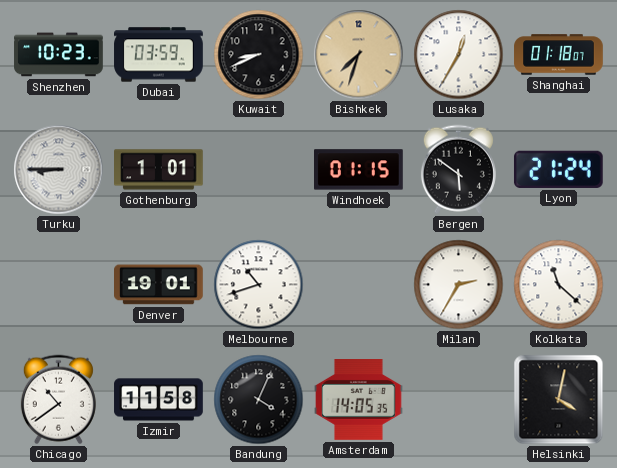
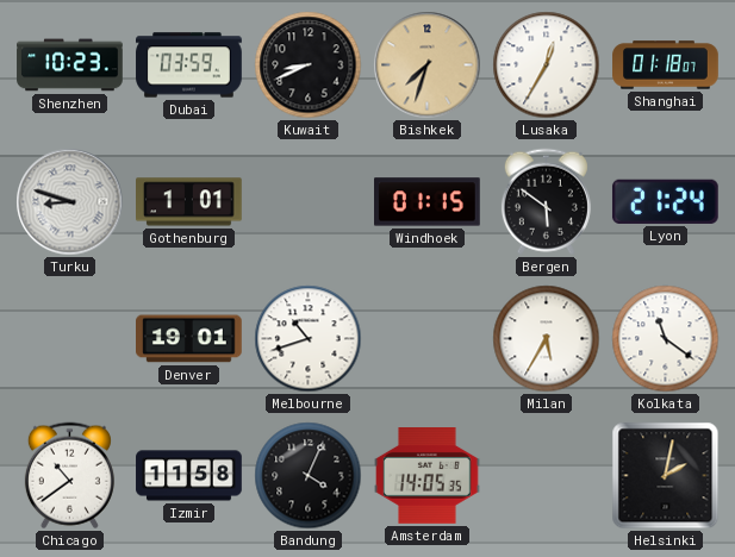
Turku: 8:45 -> 8:48 (70, 202)
Milan: 2:35 -> 5:35 (547, 339)
Kolkata: 11:22 -> 11:21 (666, 339)
Helsinki: 4:02 -> 2:02 (666, 476)
